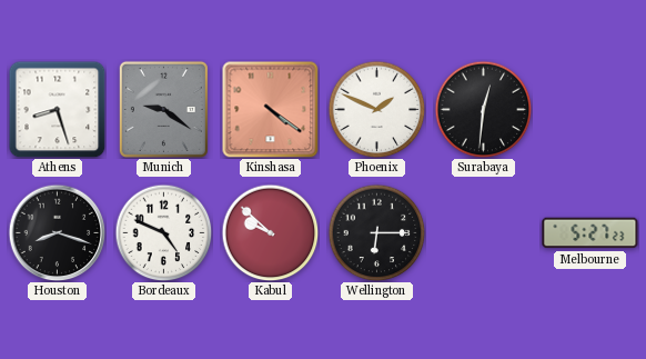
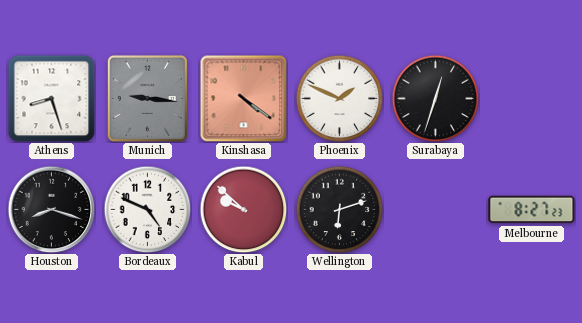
Munich: 9:21 -> 9:16 (147, 98)
Surabaya: 12:31 -> 12:33 (435, 98)
Wellington: 6:15 -> 6:12 (339, 209)
Melbourne: 5:27 -> 8:27 (532, 210)
